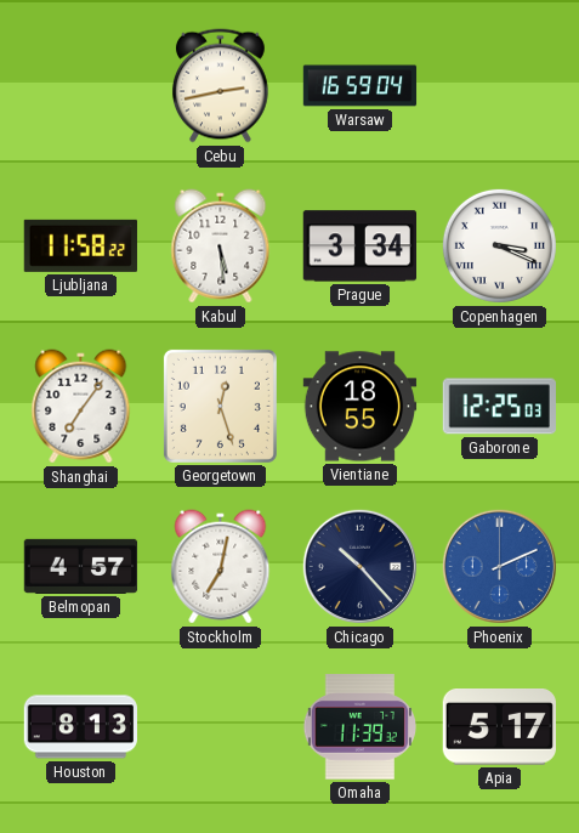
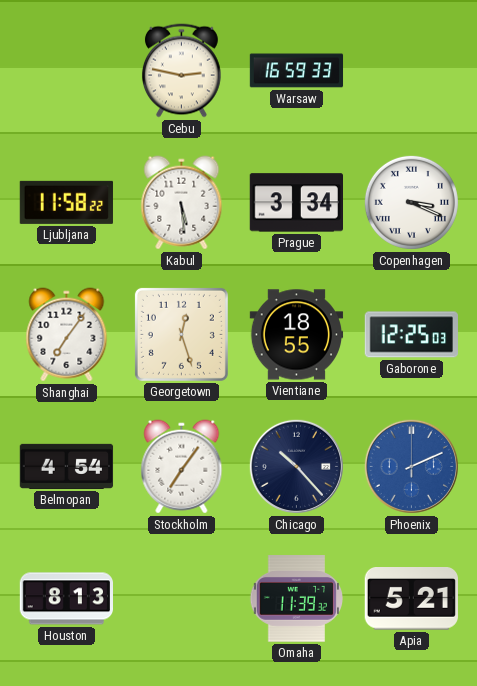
Cebu: 2:43 -> 2:47 (181, 71)
Warsaw: 16:59:04 -> 16:59:33 (297, 71)
Belmopan: 4:57 -> 4:54 (67, 466)
Stockholm: 7:02 -> 7:06 (182, 467)
Apia: 5:17 -> 5:21 (411, 599)
